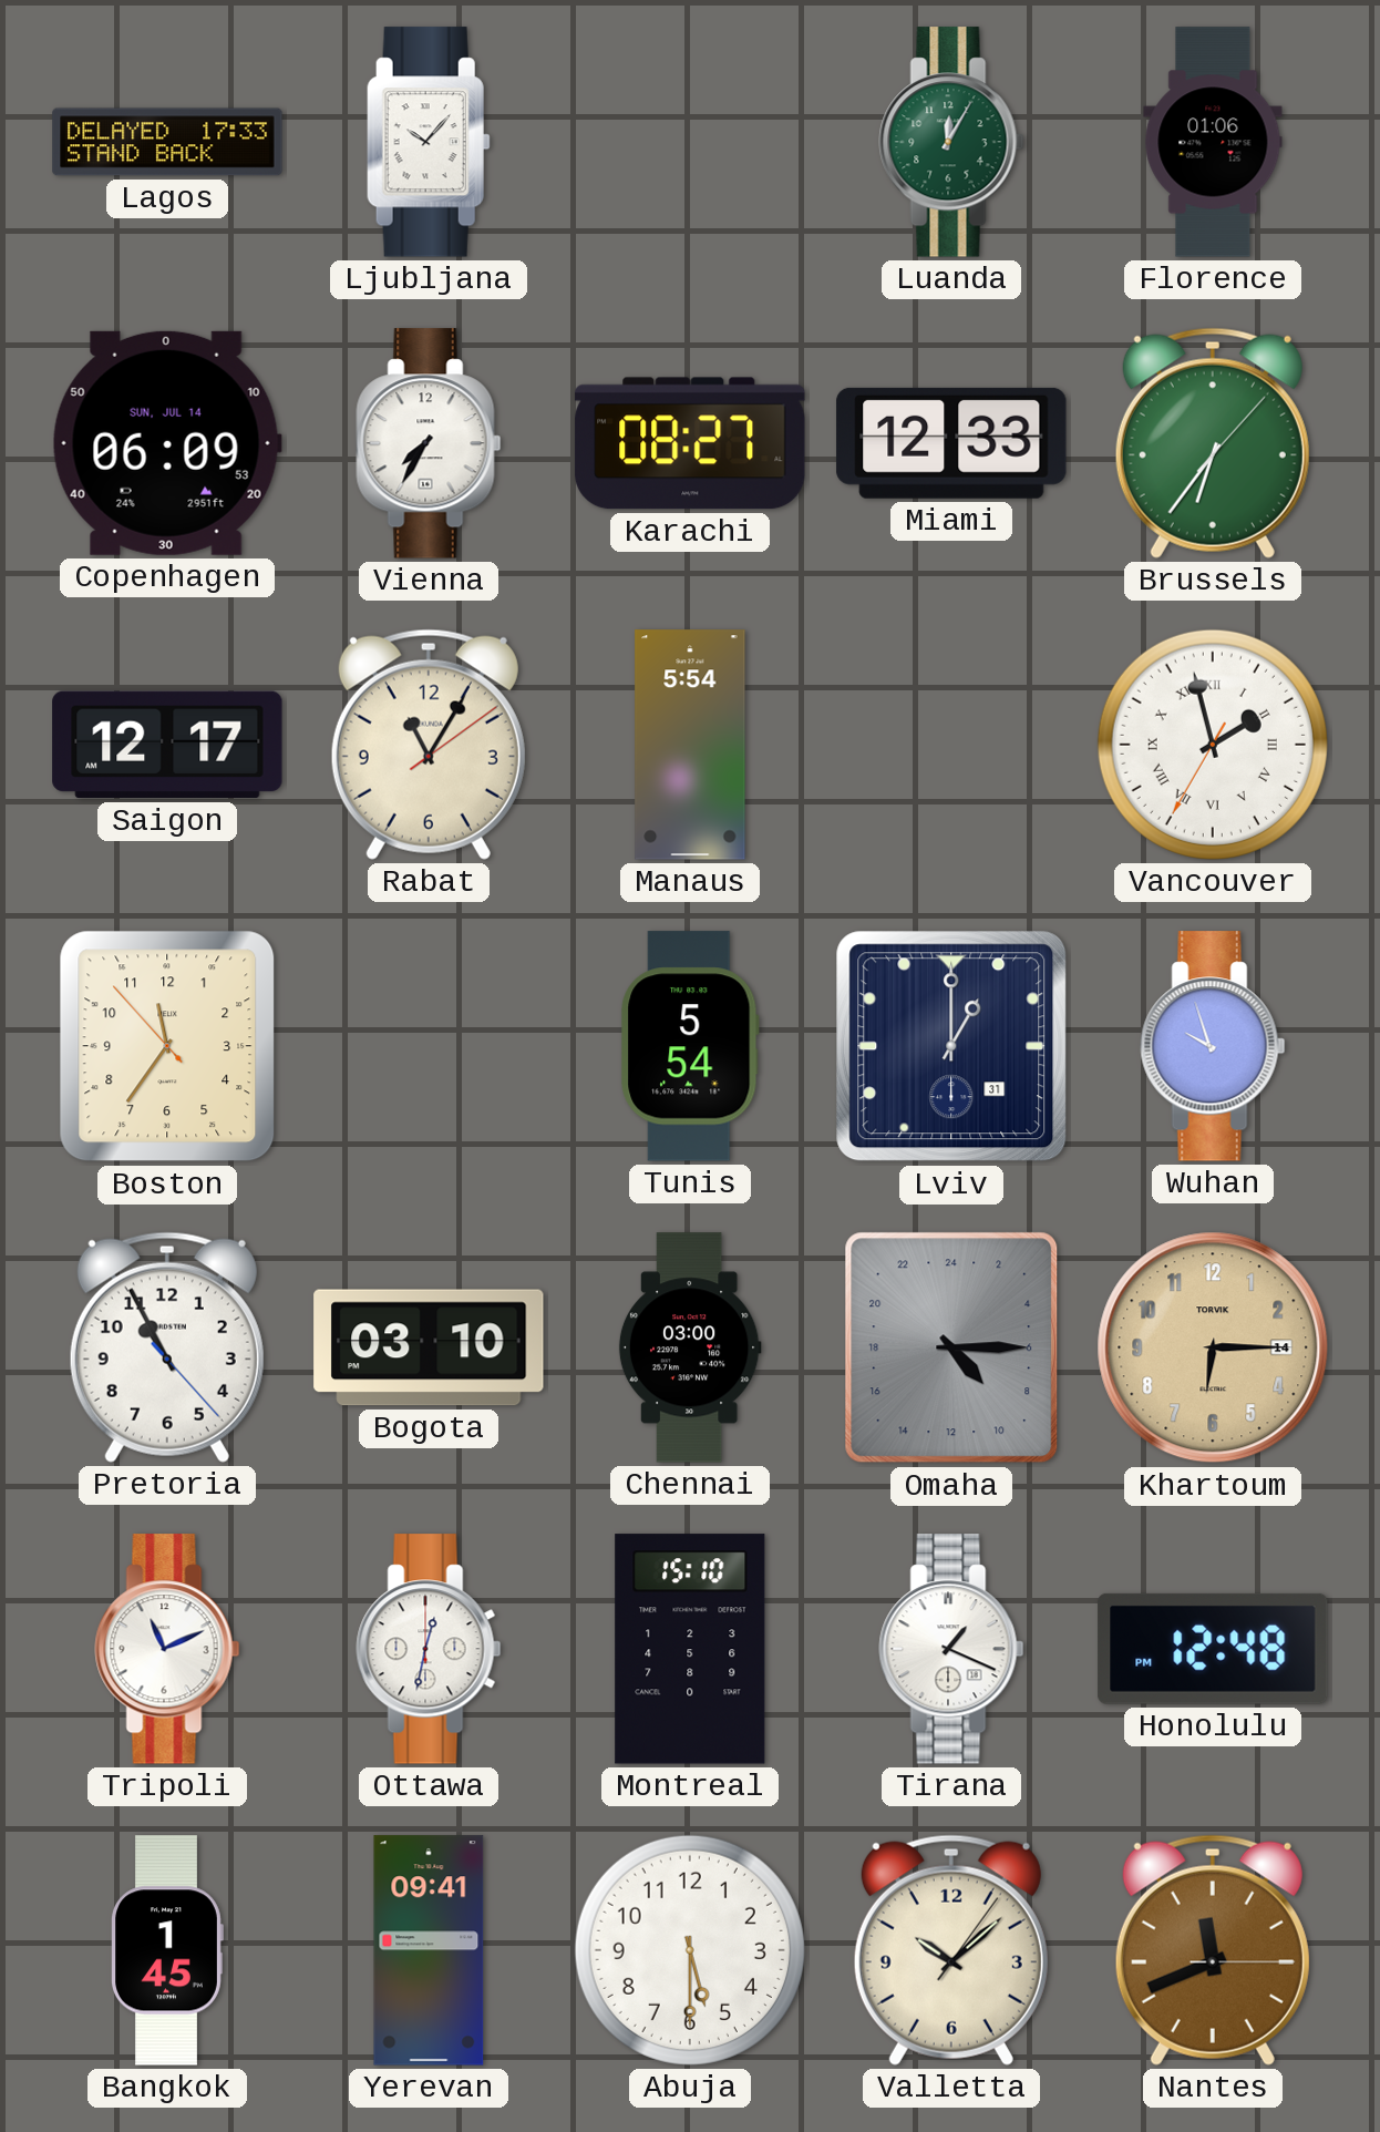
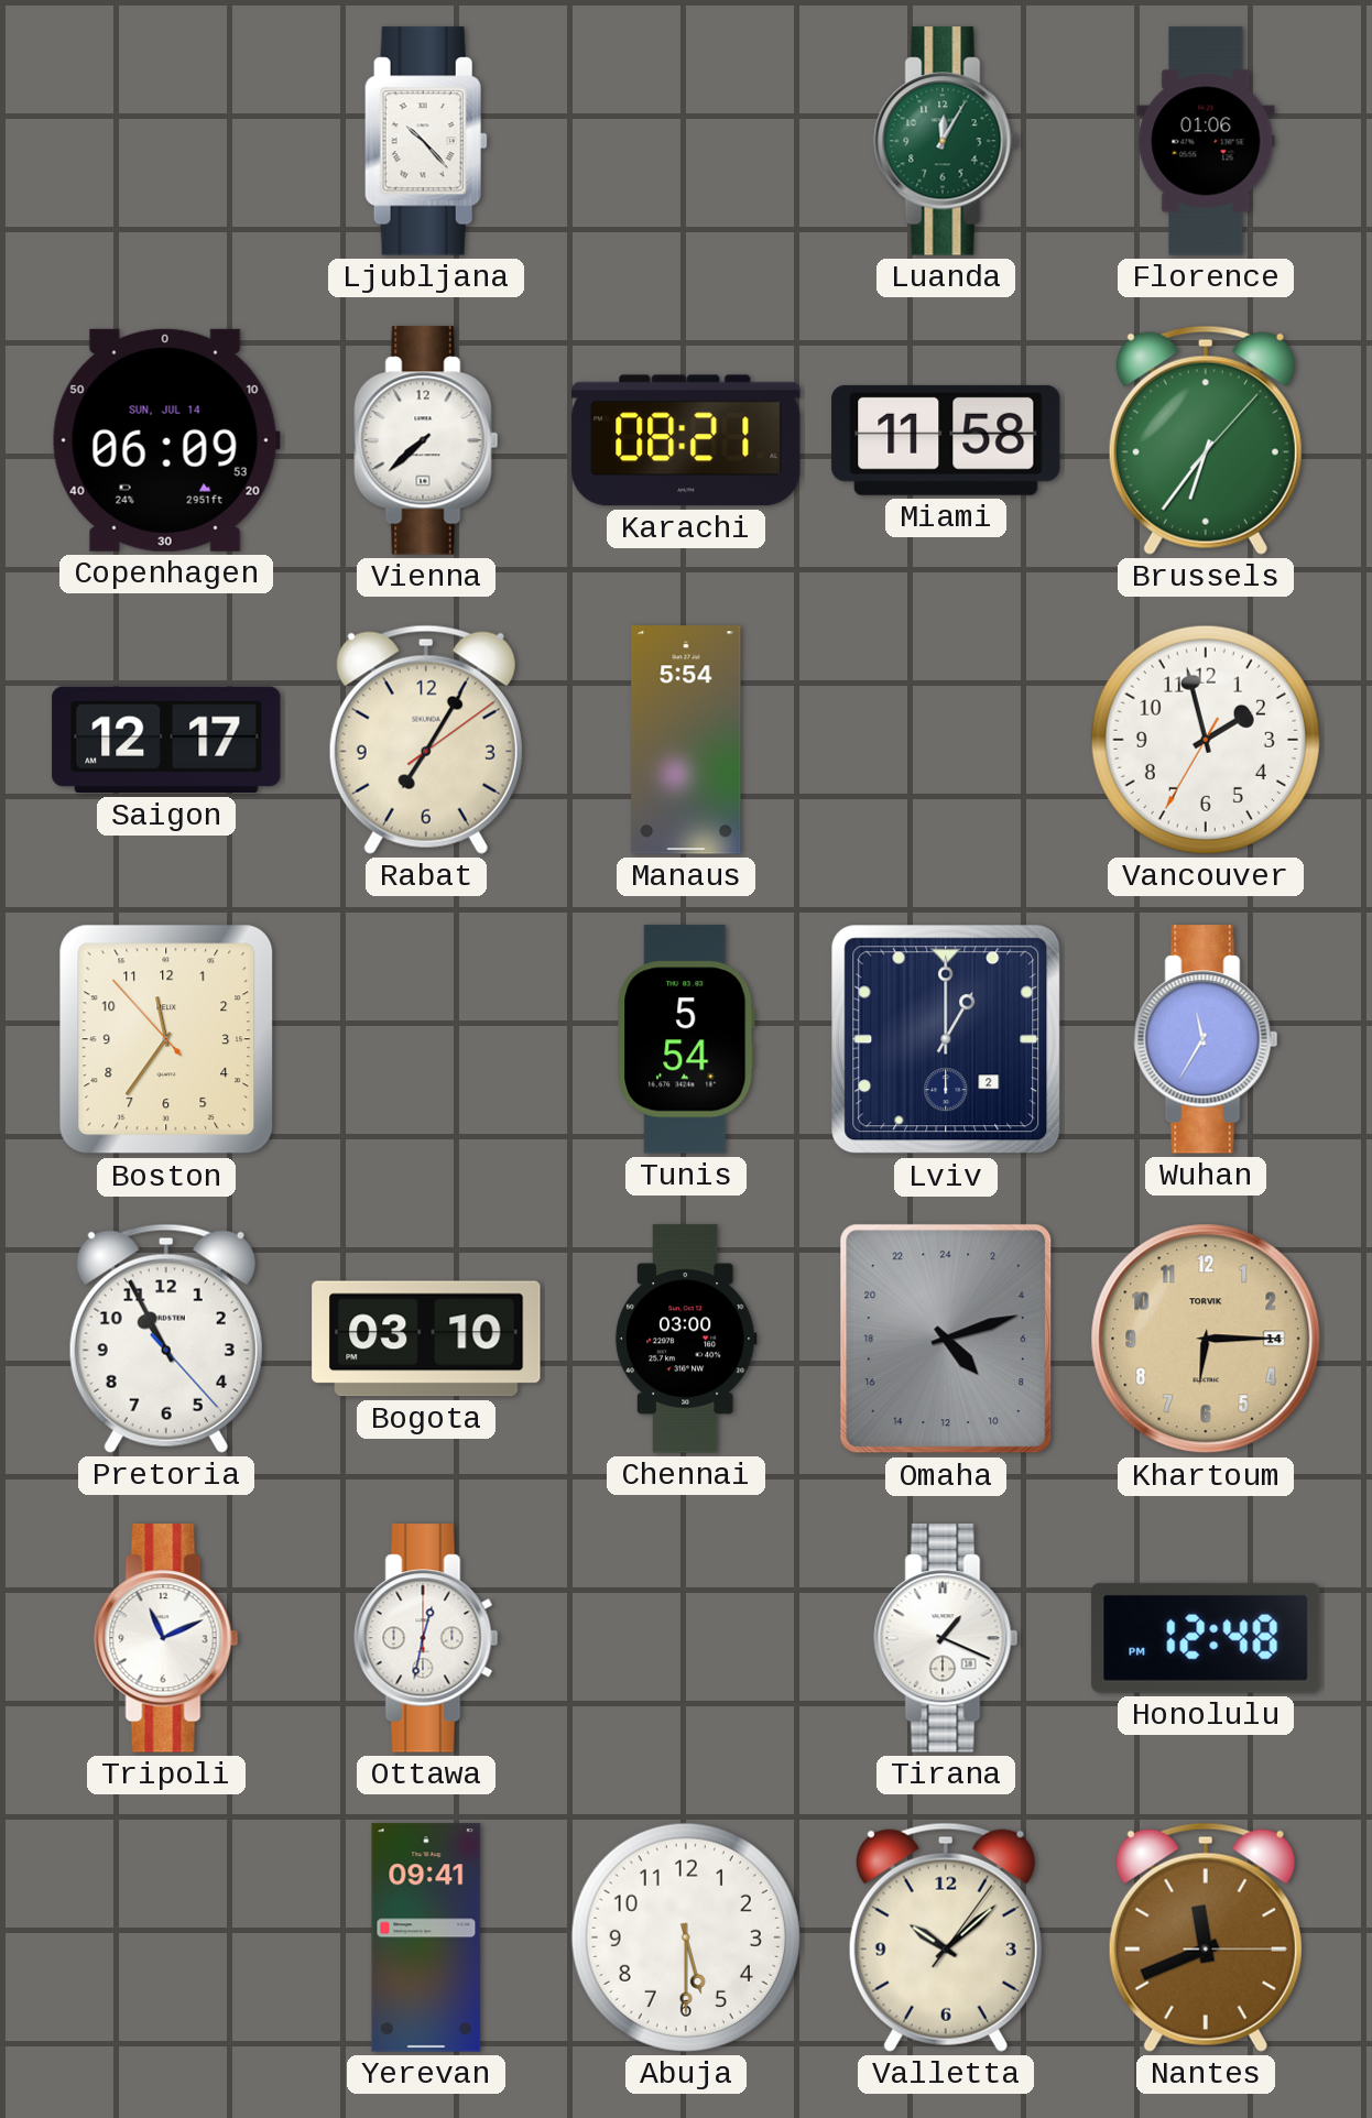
Lagos: 17:33 -> none (167, 142)
Ljubljana: 10:07 -> 10:23 (426, 141)
Vienna: 7:35 -> 7:38 (426, 440)
Karachi: 08:27 -> 08:21 (686, 440)
Miami: 12:33 -> 11:58 (946, 440)
Rabat: 11:05 -> 7:05 (426, 740)
Vancouver numerals: Roman -> Arabic (1206, 740)
Lviv date: 31 -> 2 (946, 1039)
Wuhan: 9:57 -> 11:35 (1206, 1039)
Omaha: 9:15 -> 9:12 (946, 1339)
Montreal: 15:10 -> none (690, 1649)
Bangkok: 1:45 -> none (167, 1950)
